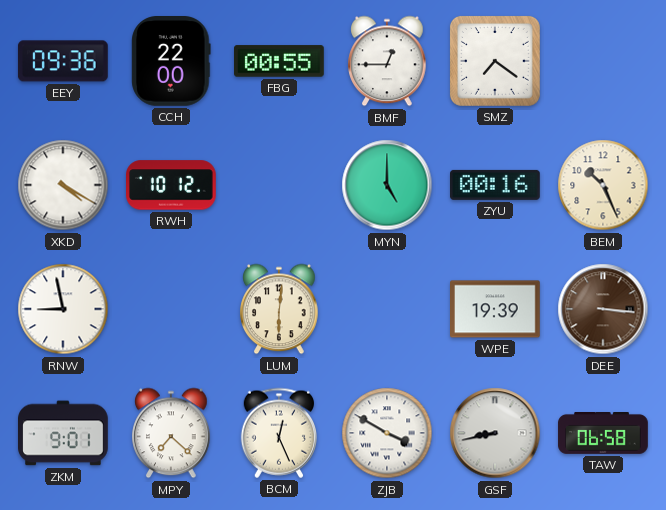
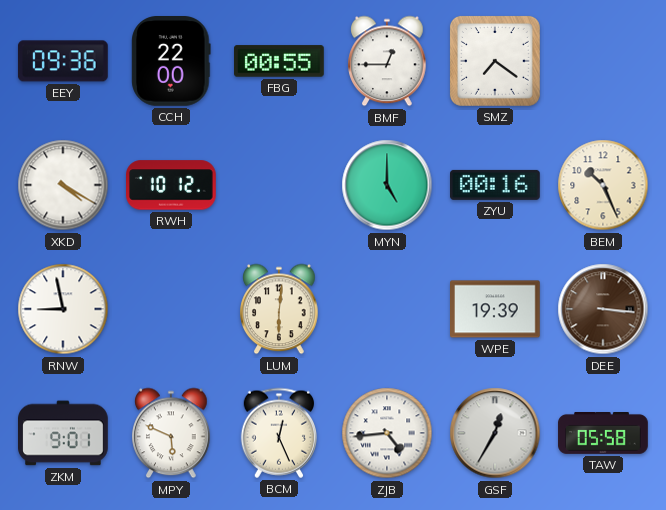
MPY: 7:22 -> 5:49 (171, 433)
ZJB: 3:50 -> 4:44 (387, 433)
GSF: 8:43 -> 12:35 (495, 433)
TAW: 06:58 -> 05:58 (603, 434)
